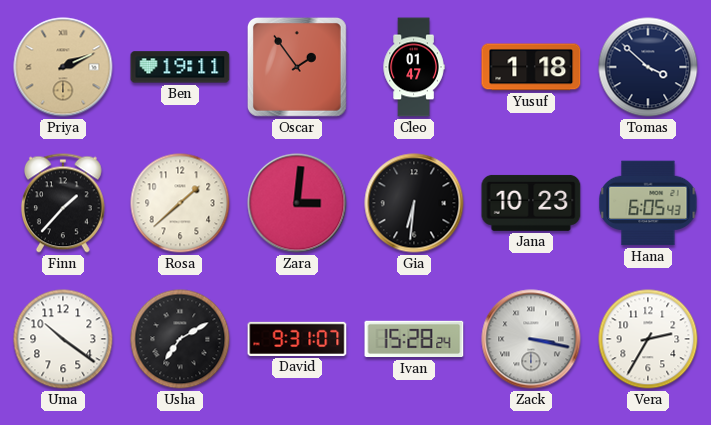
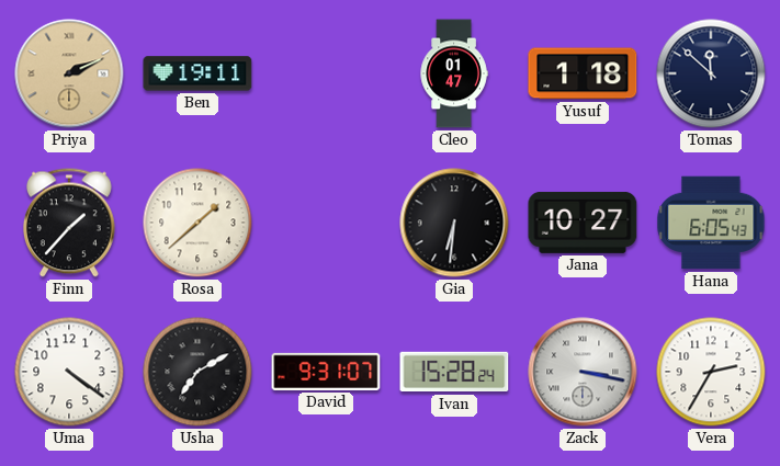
Oscar: 1:54 -> none (297, 67)
Tomas: 3:52 -> 11:52 (711, 73)
Zara: 3:01 -> none (297, 203)
Jana: 10:23 -> 10:27 (583, 223)
Uma: 10:21 -> 4:21 (69, 372)
